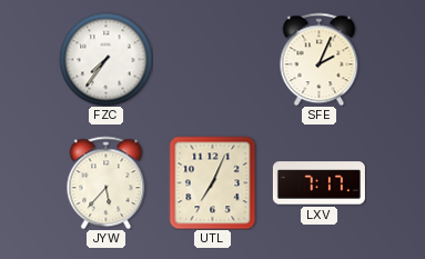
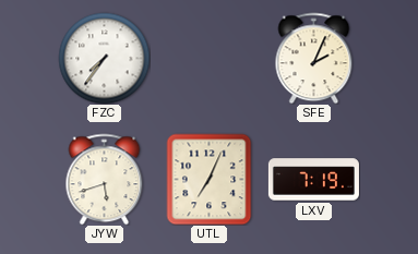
JYW: 5:37 -> 5:42 (105, 179)
LXV: 7:17 -> 7:19 (313, 180)
